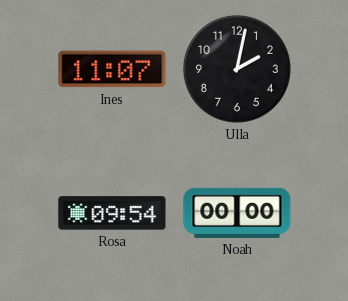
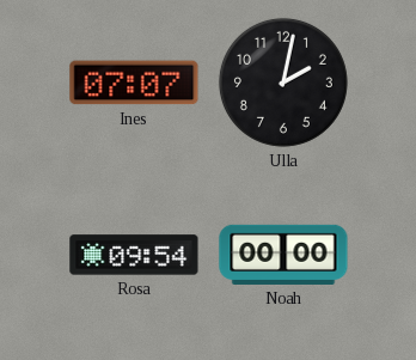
Ines: 11:07 -> 07:07 (134, 83)
